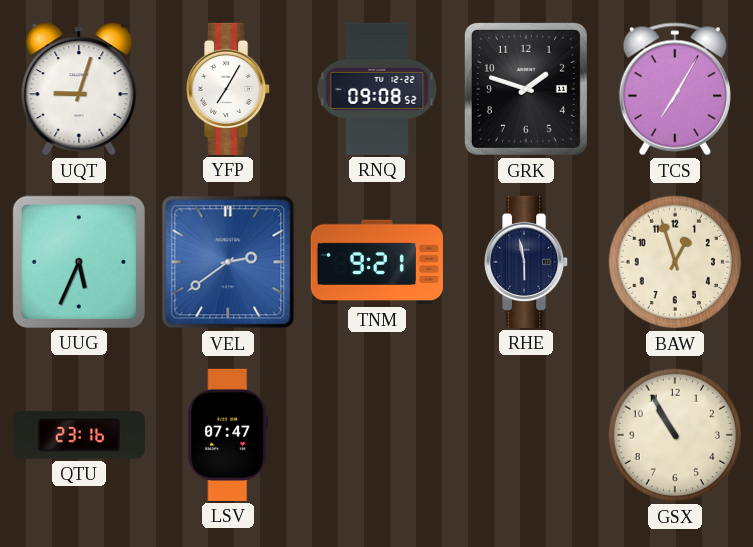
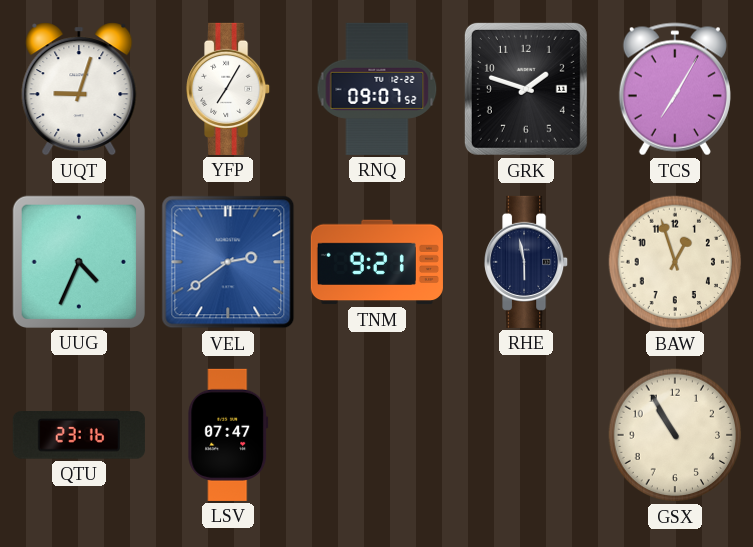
RNQ: 09:08 -> 09:07 (377, 89)
UUG: 5:34 -> 4:34 (79, 262)
